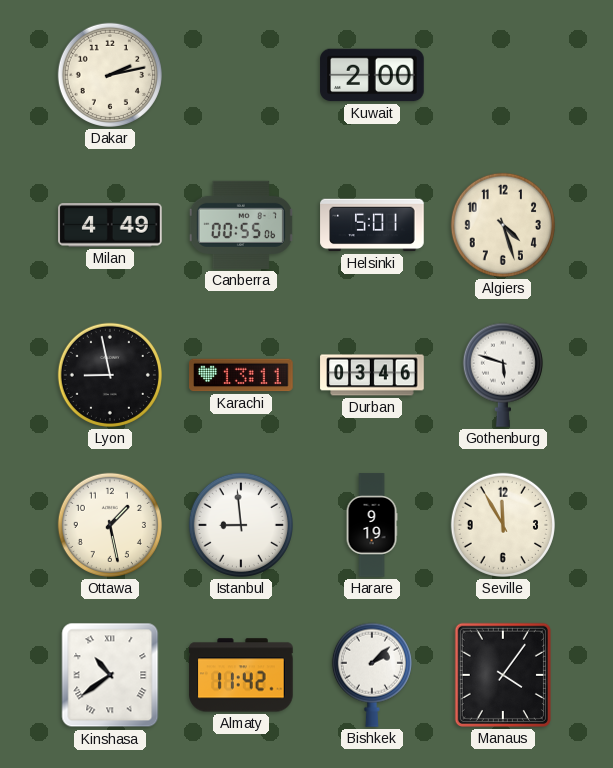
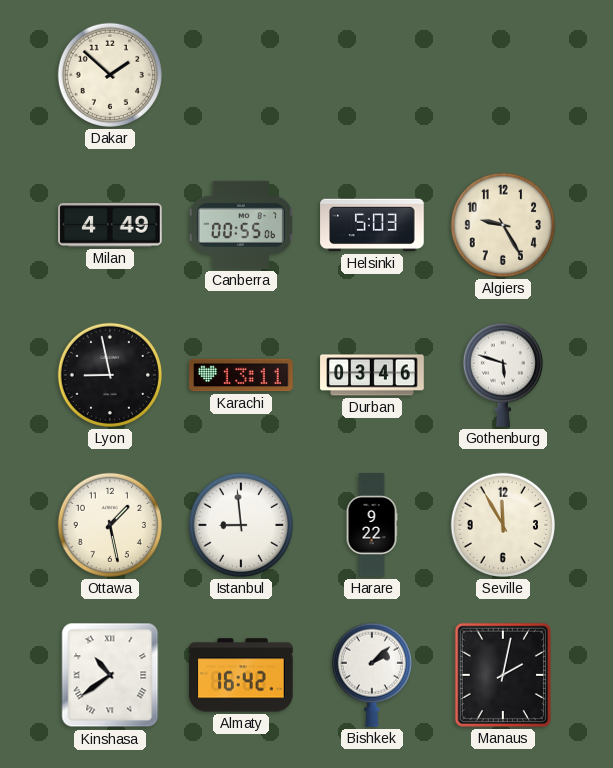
Dakar: 2:13 -> 1:52 (110, 75)
Kuwait: 2:00 -> none (372, 75)
Helsinki: 5:01 -> 5:03 (372, 225)
Algiers: 4:27 -> 9:25 (503, 225)
Harare: 9:19 -> 9:22 (372, 525)
Almaty: 11:42 -> 16:42 (241, 675)
Manaus: 4:06 -> 2:02 (503, 675)
